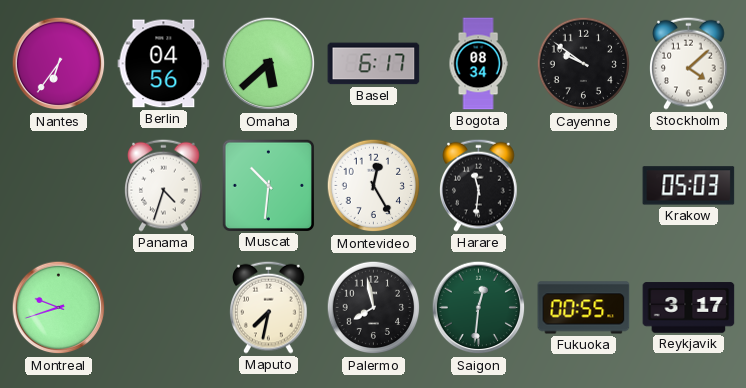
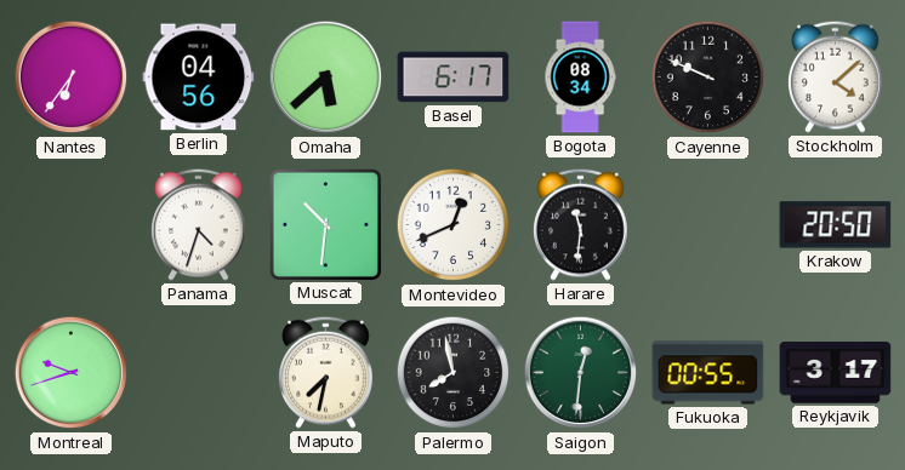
Cayenne: 9:51 -> 9:49 (708, 78)
Montevideo: 12:25 -> 12:41 (454, 225)
Krakow: 05:03 -> 20:50 (836, 225)
